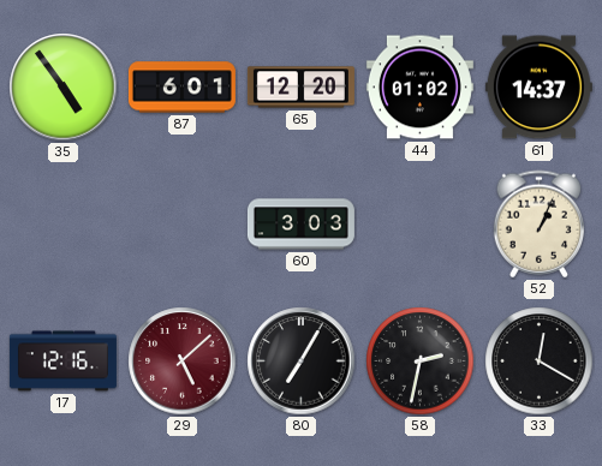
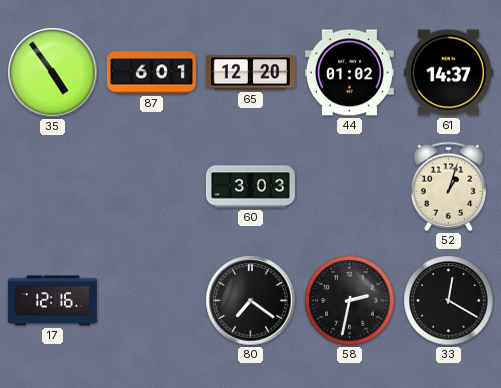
52: 1:04 -> 1:03 (448, 187)
29: 5:08 -> none (183, 362)
80: 7:05 -> 7:21 (251, 301)
